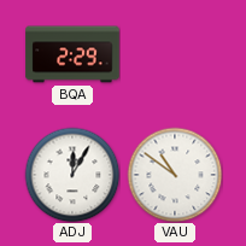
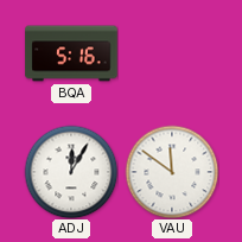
BQA: 2:29 -> 5:16 (71, 53)
VAU: 10:51 -> 11:51 (172, 172)
